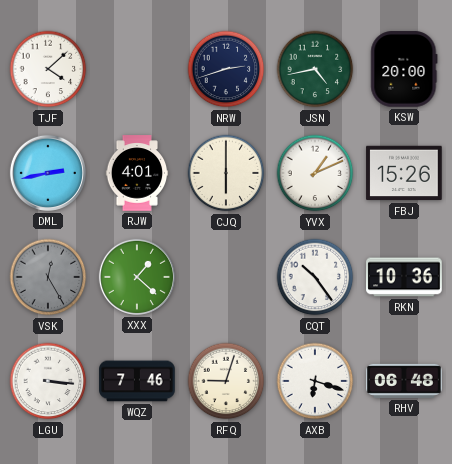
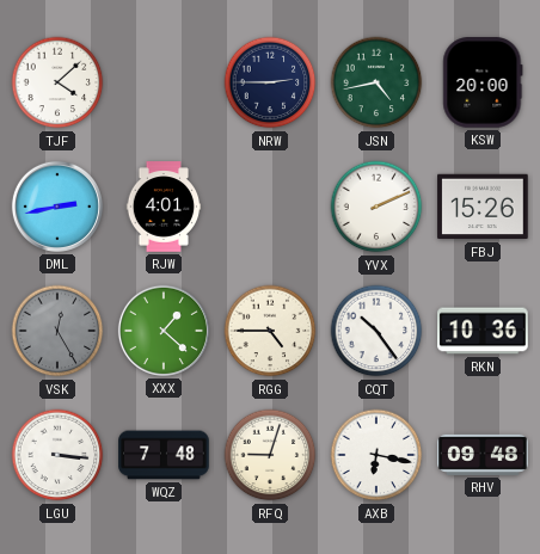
NRW: 2:42 -> 2:45 (270, 82)
CJQ: 6:00 -> none (226, 173)
YVX: 1:11 -> 2:11 (376, 207)
RGG: none -> 4:45 (270, 331)
WQZ: 7:46 -> 7:48 (164, 455)
AXB: 6:18 -> 6:17 (376, 455)
RHV: 06:48 -> 09:48 (483, 455)
